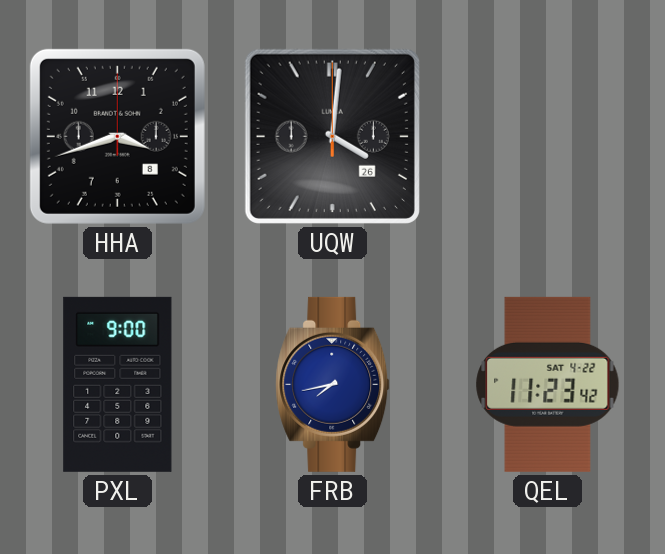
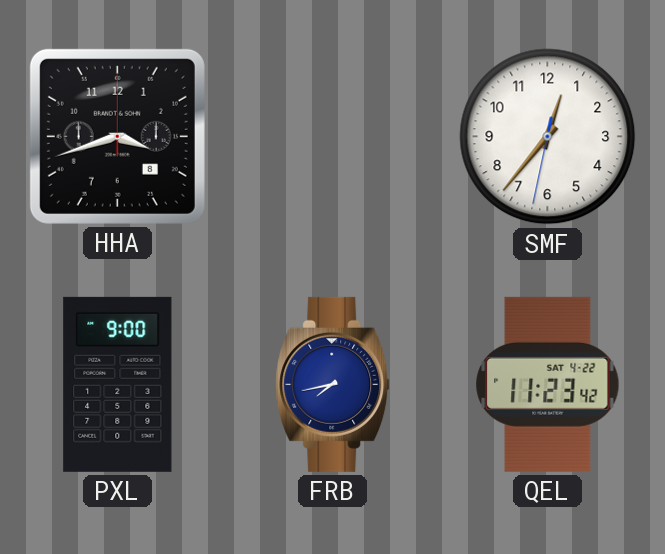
UQW: 4:01 -> none (332, 136)
SMF: none -> 12:36 (548, 137)
